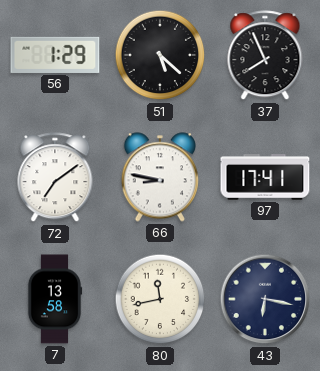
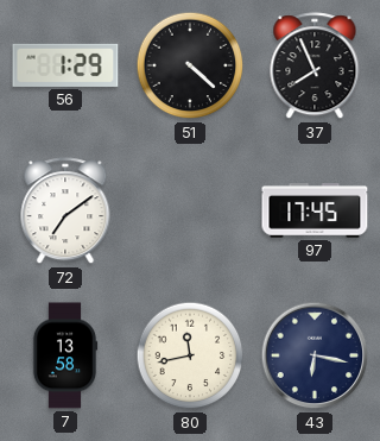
51: 5:22 -> 4:22 (190, 65)
66: 8:47 -> none (159, 177)
97: 17:41 -> 17:45 (315, 212)
